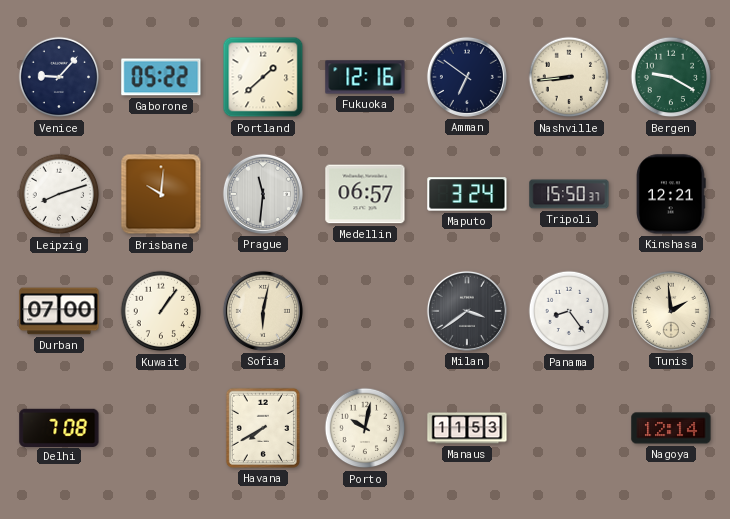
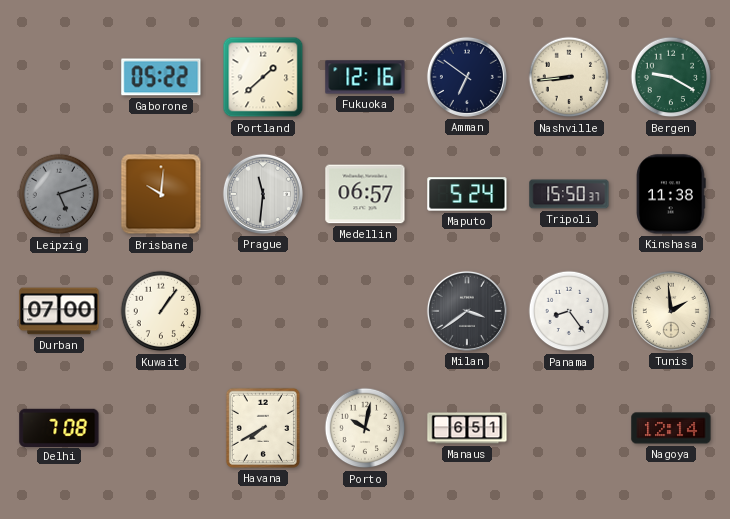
Venice: 9:07 -> none (59, 77)
Leipzig: 8:12 -> 5:12 (59, 194)
Leipzig dial: white -> grey (59, 194)
Maputo: 3:24 -> 5:24 (467, 194)
Kinshasa: 12:21 -> 11:38 (671, 194)
Sofia: 6:02 -> none (263, 311)
Manaus: 11:53 -> 6:51 (467, 428)
